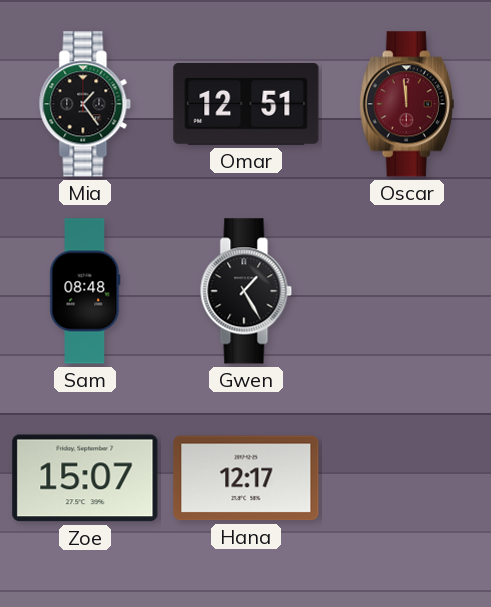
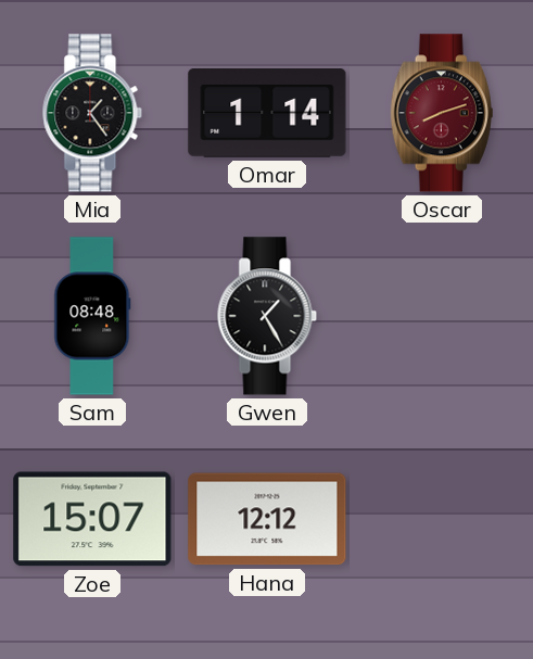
Omar: 12:51 -> 1:14 (267, 113)
Oscar: 11:59 -> 8:12 (442, 113)
Hana: 12:17 -> 12:12 (267, 519)
